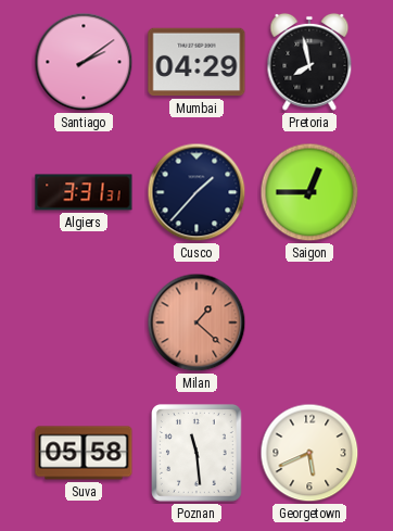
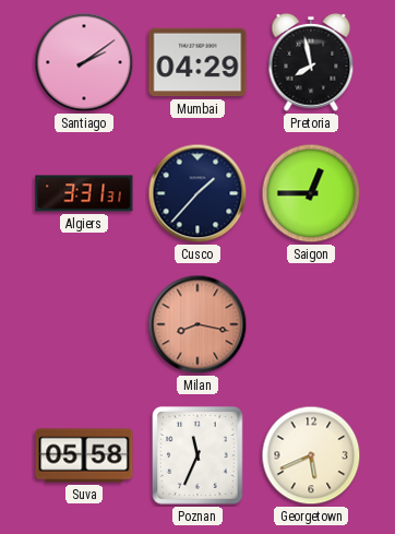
Milan: 1:22 -> 8:17 (197, 324)
Poznan: 11:29 -> 11:34 (199, 455)
